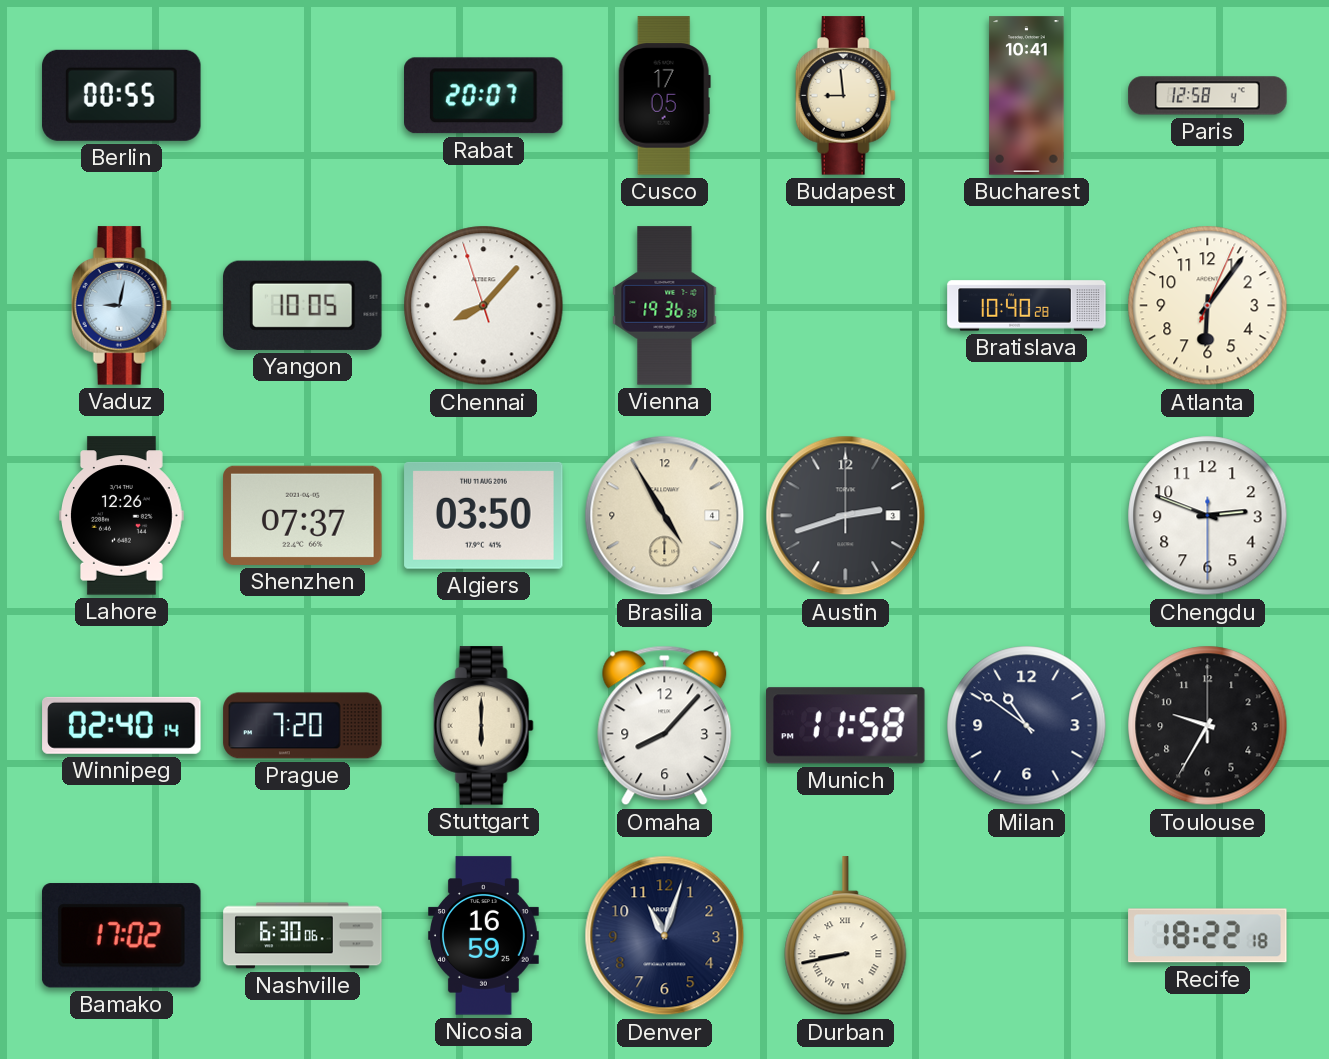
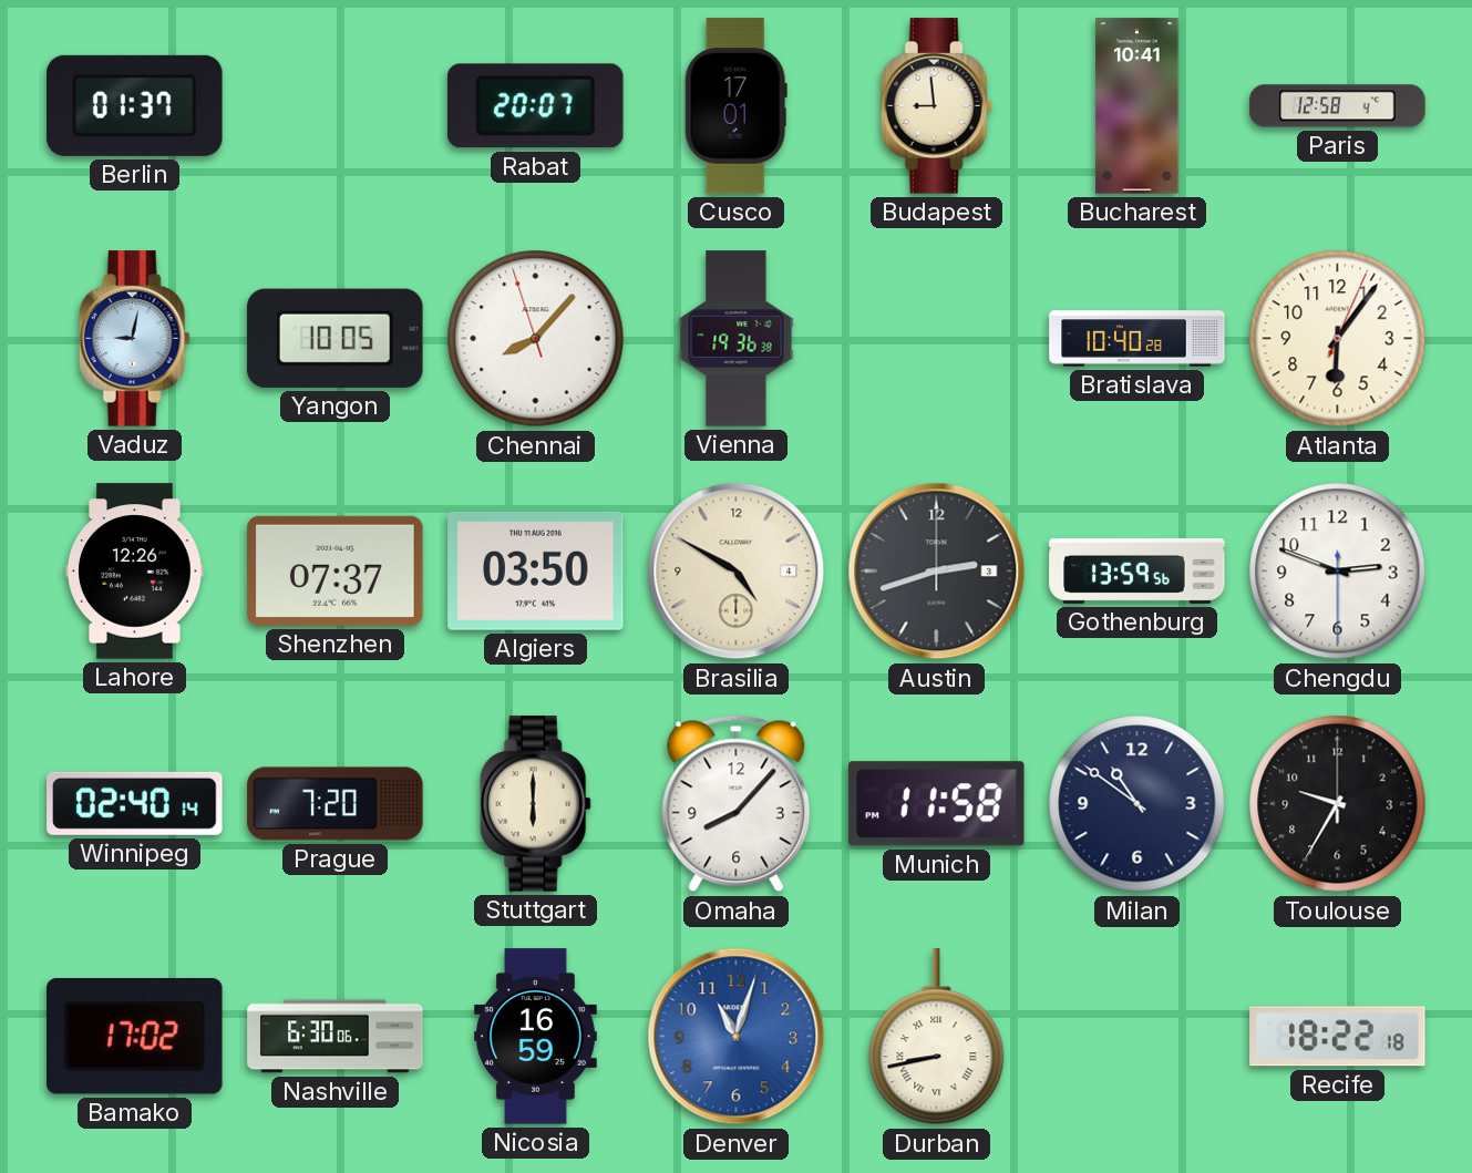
Berlin: 00:55 -> 01:37 (135, 105)
Cusco: 17:05 -> 17:01 (735, 106)
Brasilia: 4:55 -> 4:50 (737, 572)
Gothenburg: none -> 13:59 (1138, 570)
Denver dial: navy -> blue (737, 1037)
